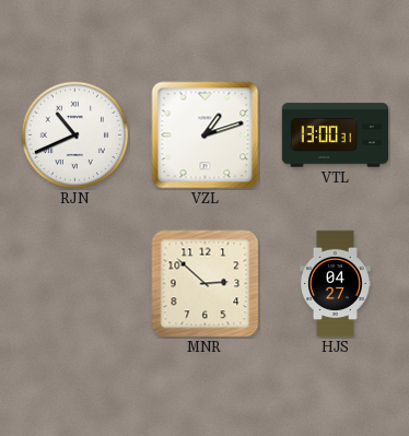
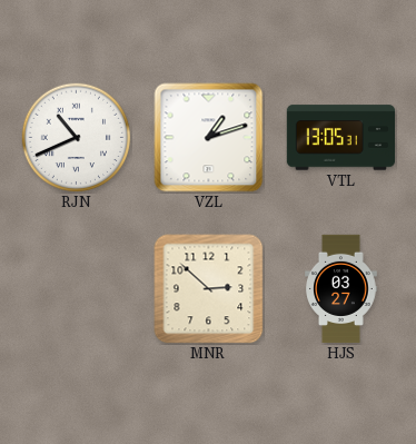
VTL: 13:00 -> 13:05 (341, 138)
HJS: 04:27 -> 03:27 (341, 289)
